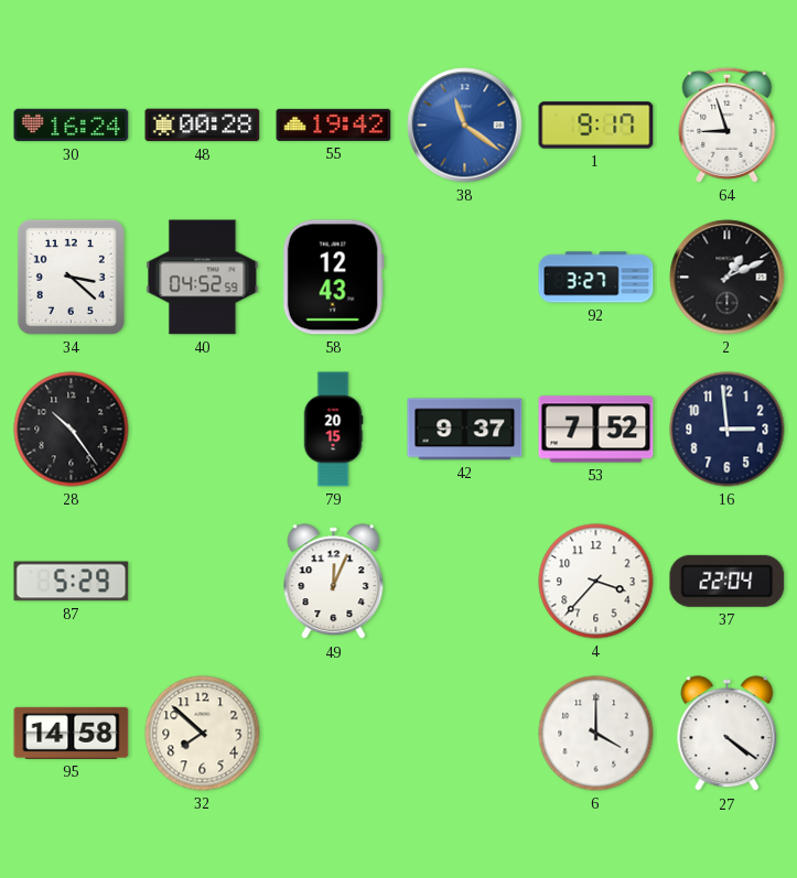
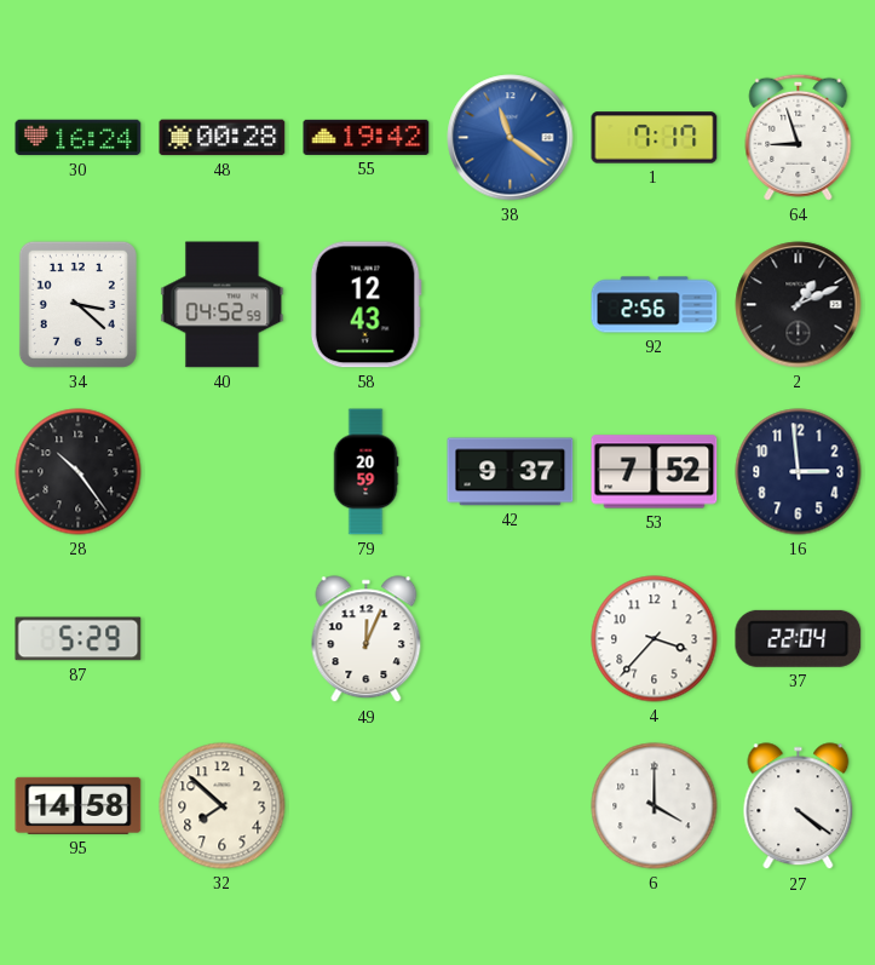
1: 9:17 -> 7:17 (655, 138)
92: 3:27 -> 2:56 (655, 305)
79: 20:15 -> 20:59 (365, 472)
